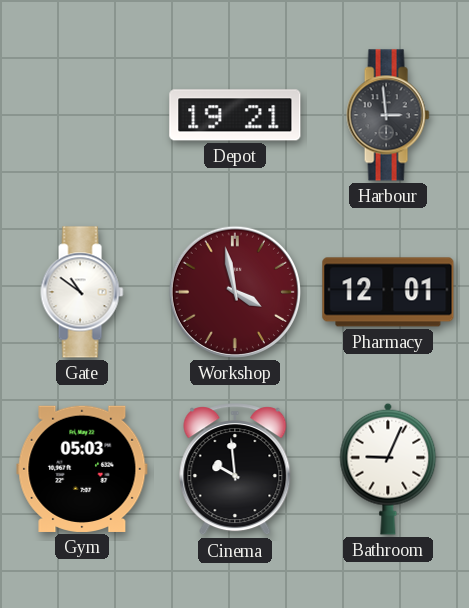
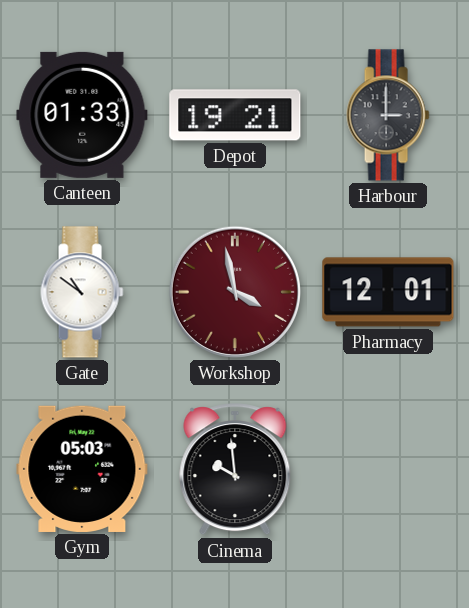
Canteen: none -> 01:33 (82, 115)
Harbour: 2:59 -> 3:00 (388, 115)
Bathroom: 9:04 -> none (388, 469)
